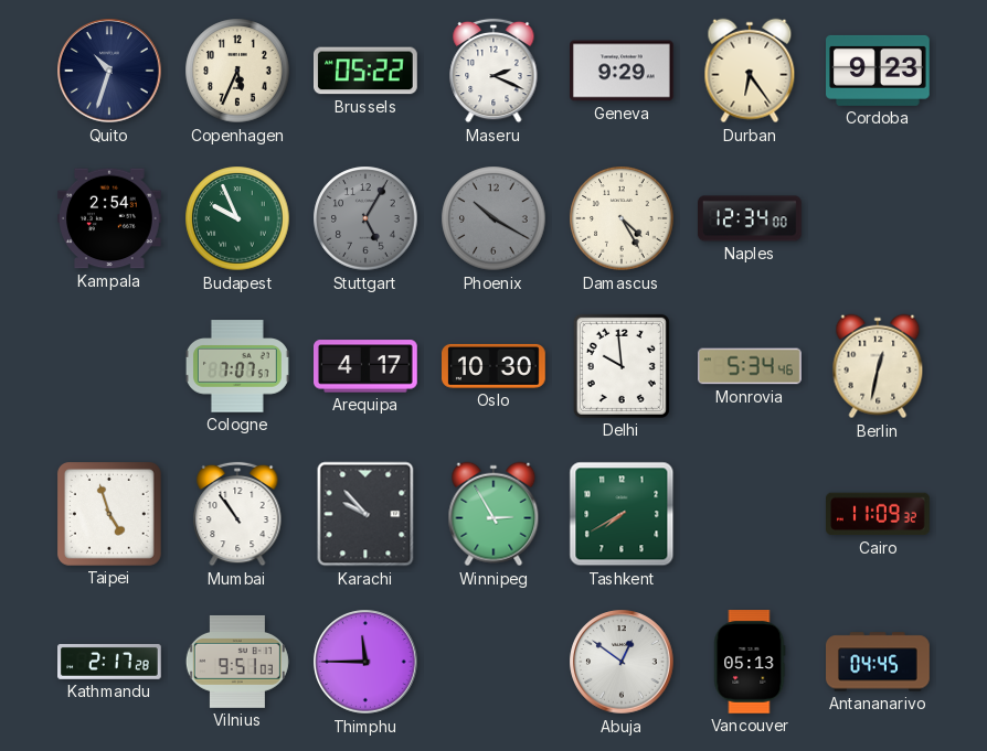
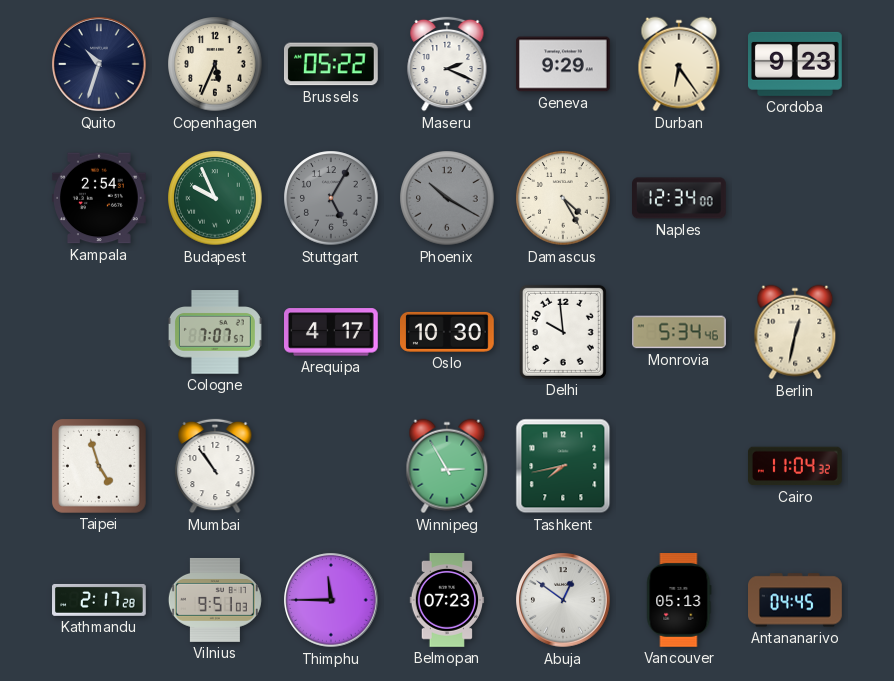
Karachi: 9:53 -> none (365, 514)
Tashkent: 7:40 -> 7:43 (563, 466)
Cairo: 11:09 -> 11:04 (796, 466)
Belmopan: none -> 07:23 (447, 601)
